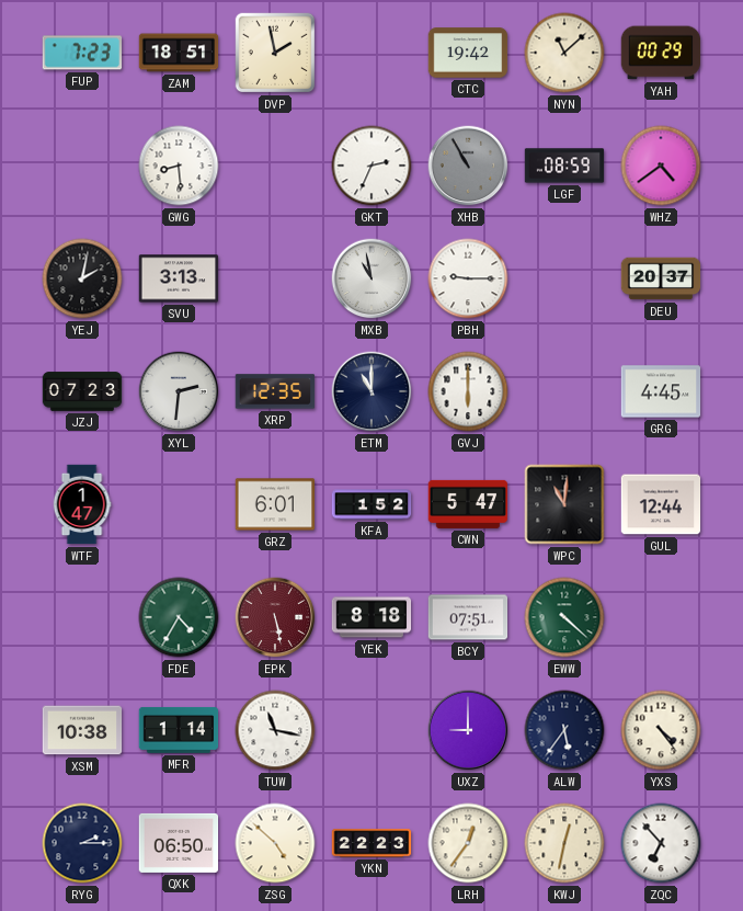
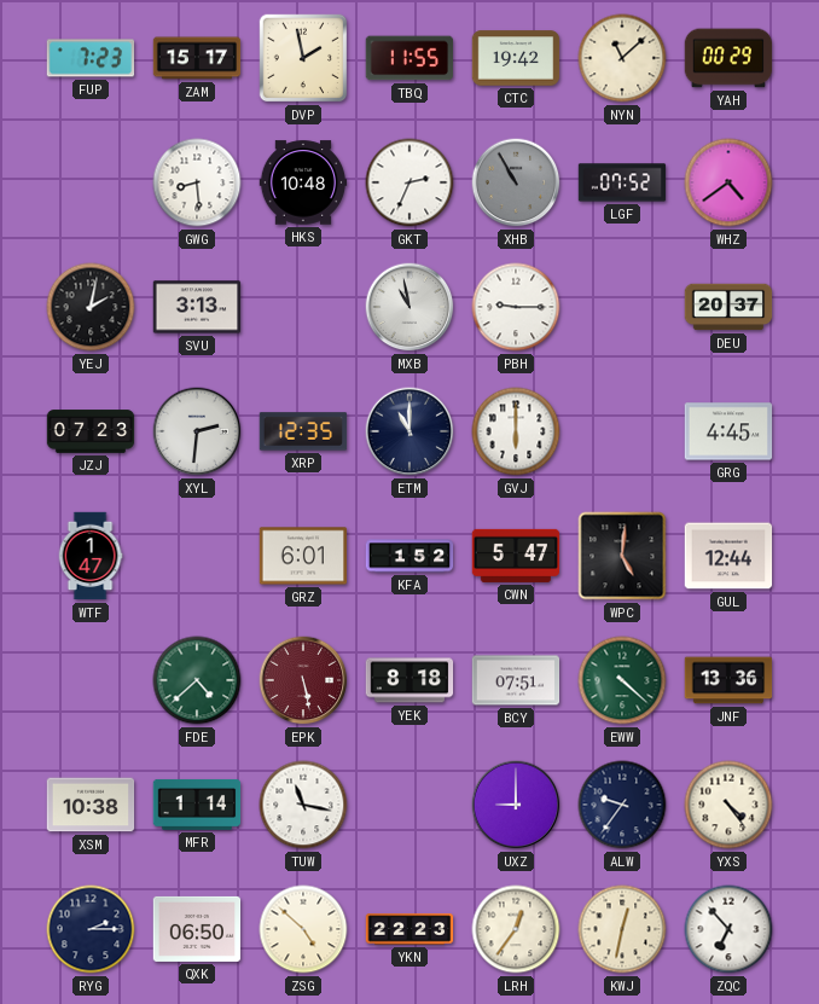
ZAM: 18:51 -> 15:17 (197, 58)
TBQ: none -> 11:55 (409, 58)
HKS: none -> 10:48 (303, 182)
LGF: 08:59 -> 07:52 (622, 182)
WPC: 11:01 -> 5:01 (622, 556)
FDE: 4:35 -> 4:38 (197, 680)
JNF: none -> 13:36 (728, 680)
ALW: 5:36 -> 9:36 (622, 805)
